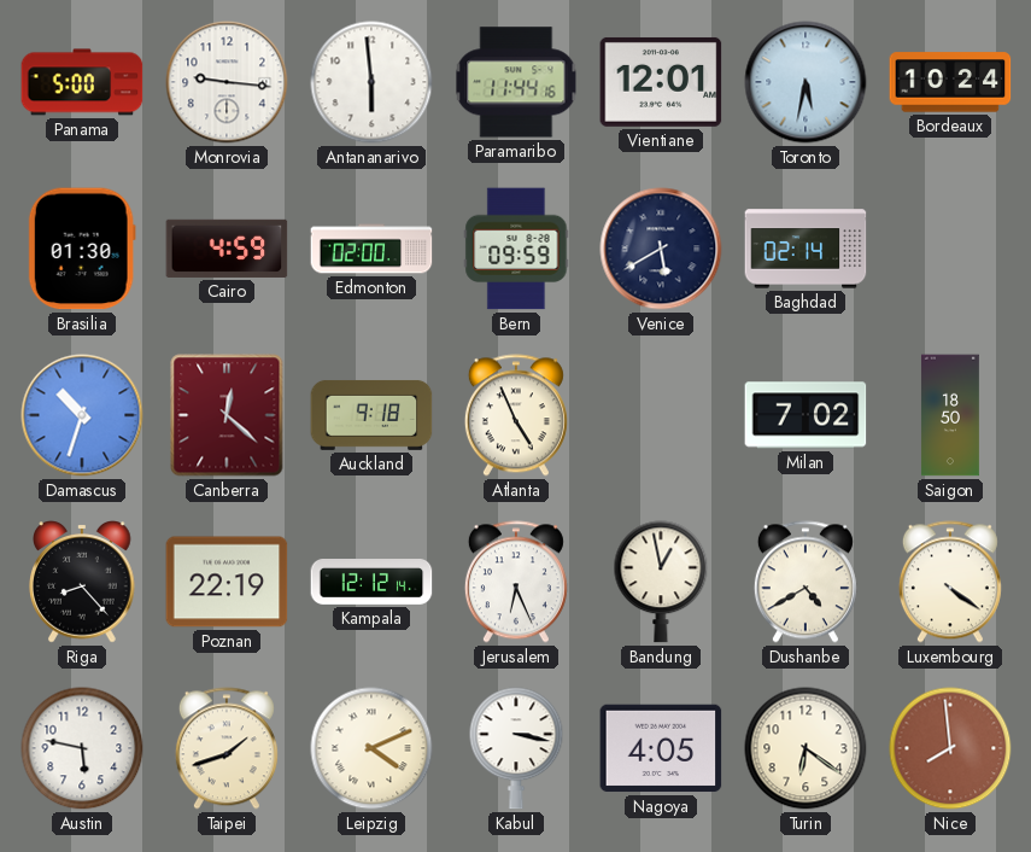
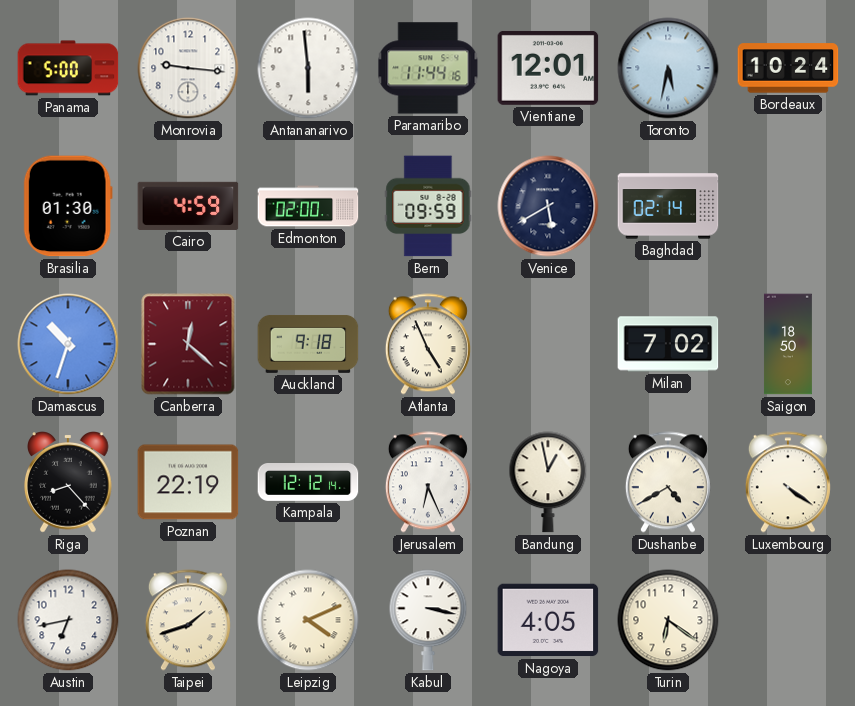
Austin: 5:47 -> 6:43 (68, 620)
Nice: 7:59 -> none (950, 748)
